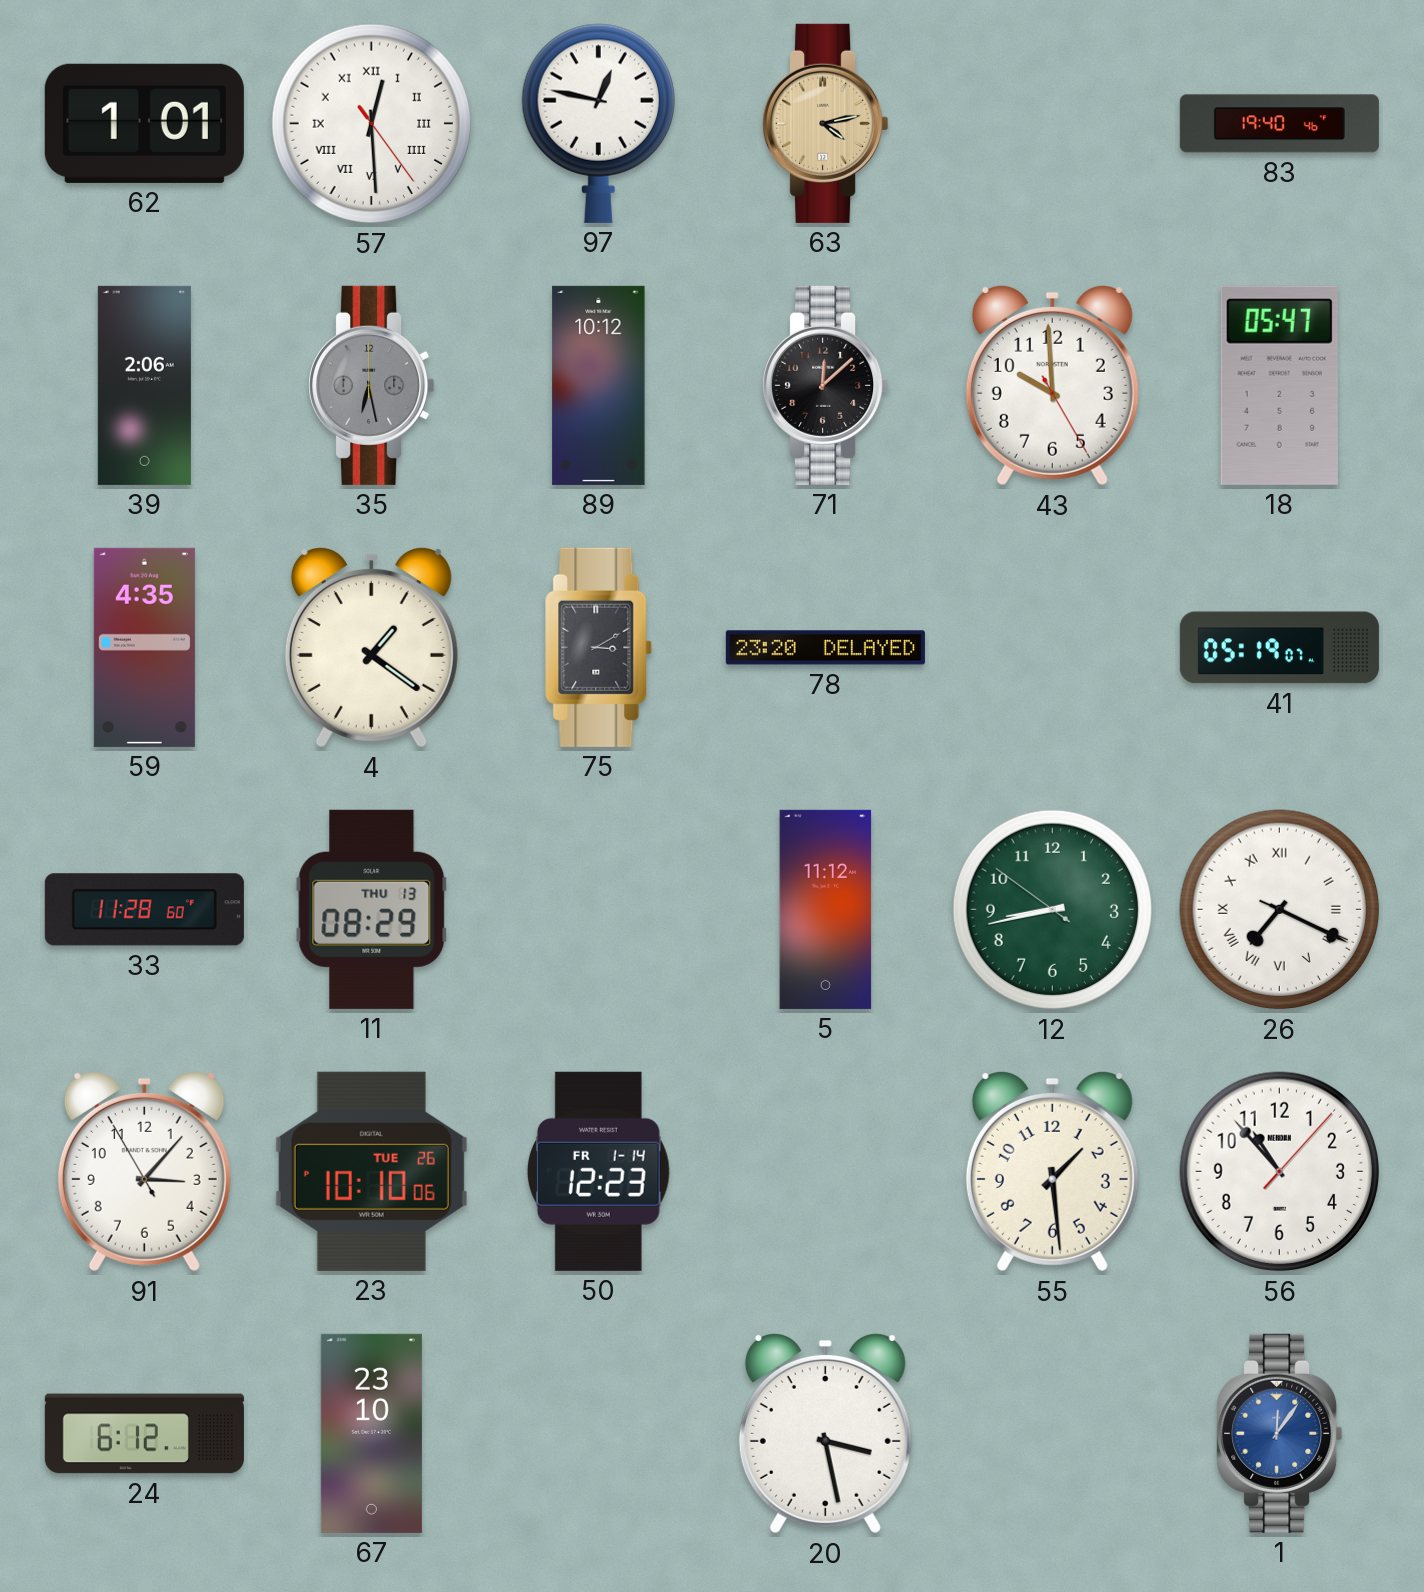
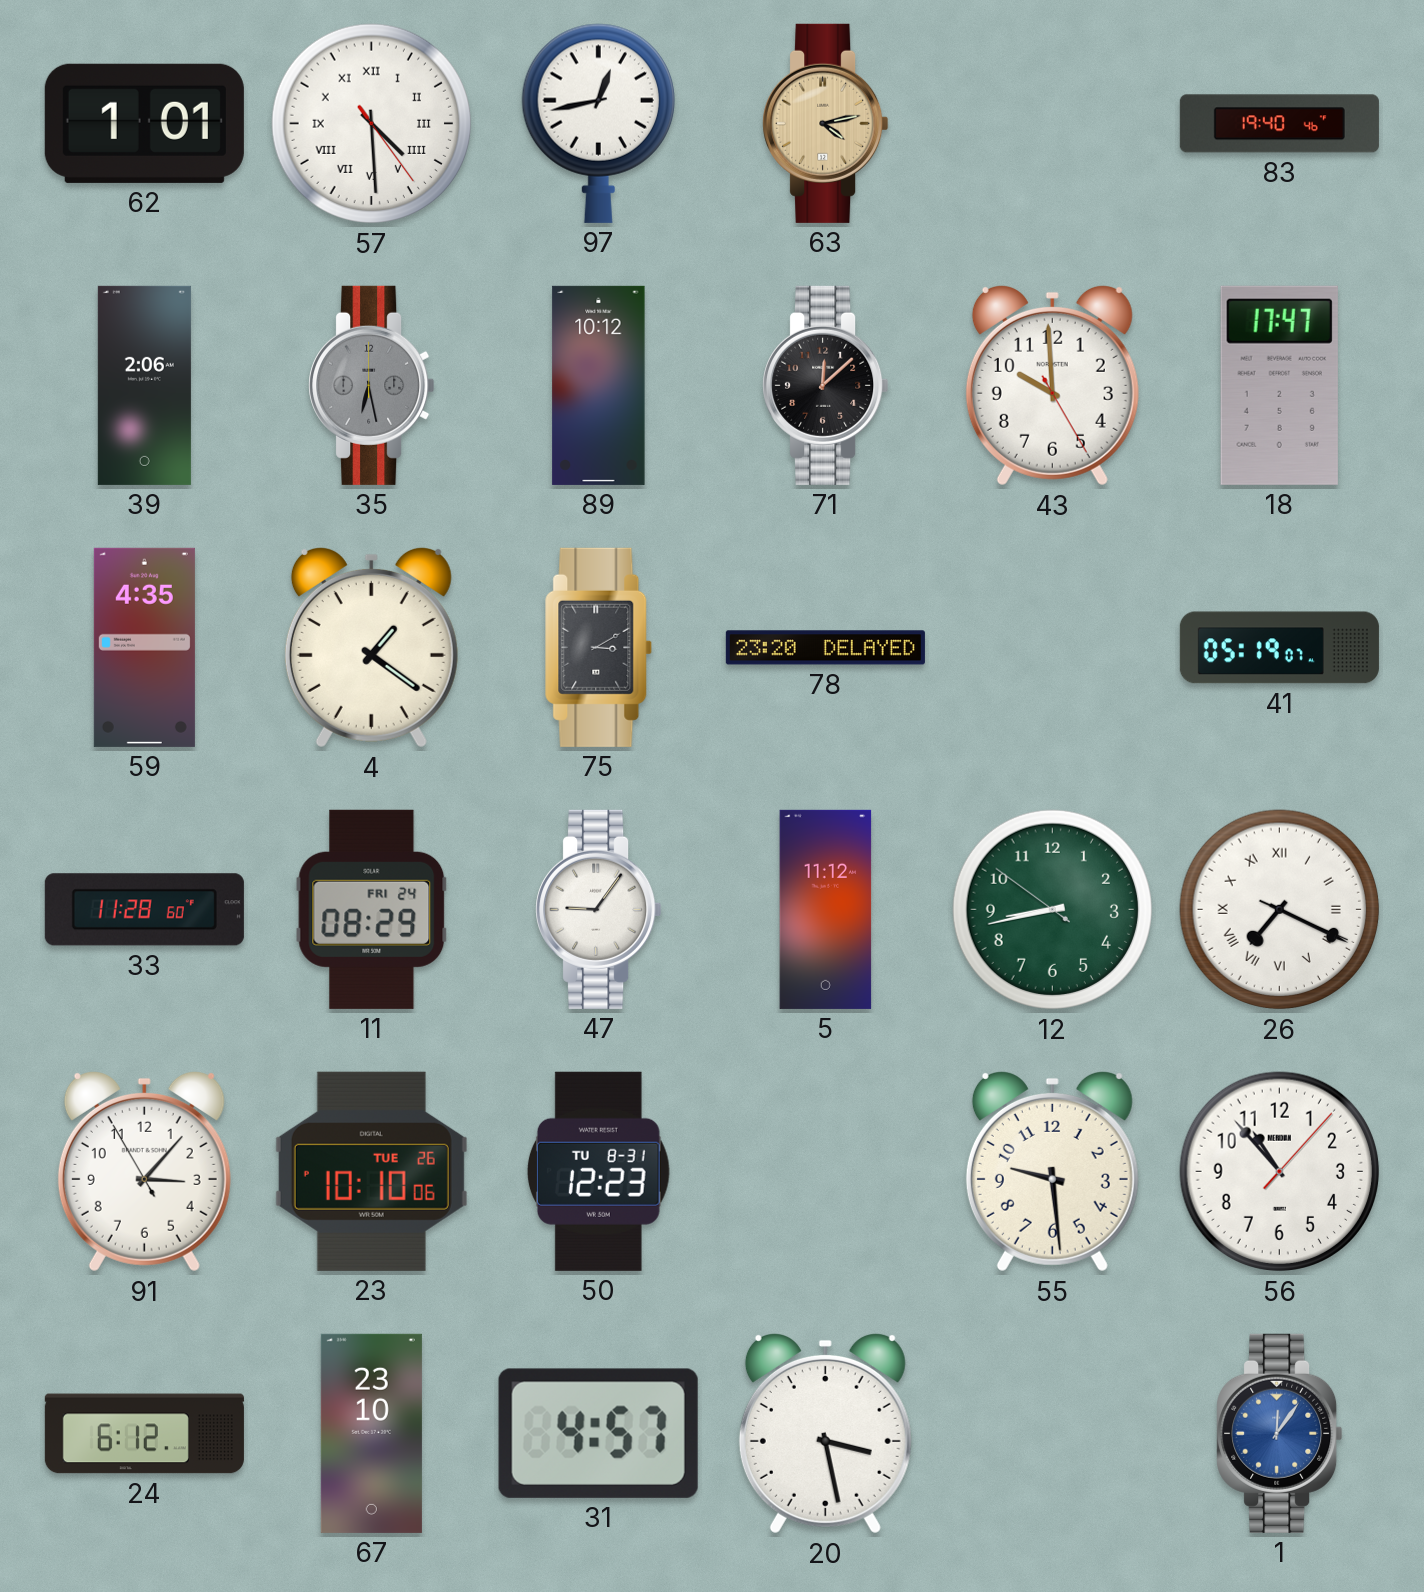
57: 12:29 -> 4:29 (372, 124)
97: 12:47 -> 12:43 (598, 123)
18: 05:47 -> 17:47 (1279, 385)
11 date: THU 13 -> FRI 24 (372, 909)
47: none -> 9:06 (599, 909)
50 date: FR 1-14 -> TU 8-31 (598, 1171)
55: 1:29 -> 9:29 (1052, 1171)
31: none -> 4:57 (598, 1433)
